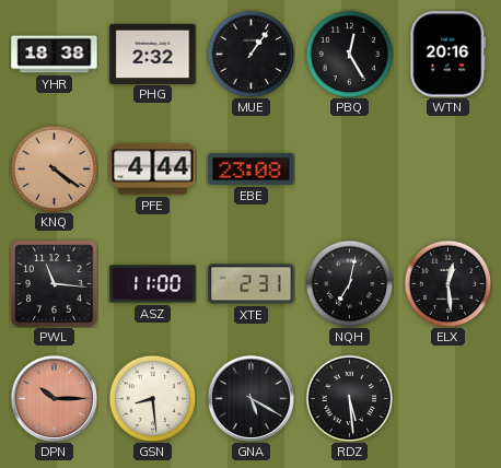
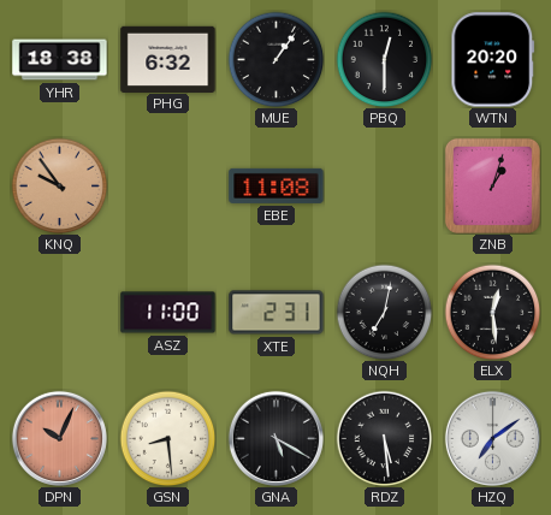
PHG: 2:32 -> 6:32 (168, 59)
PBQ: 12:25 -> 12:30 (384, 59)
WTN: 20:16 -> 20:20 (493, 60)
KNQ: 4:21 -> 9:54 (59, 185)
PFE: 4:44 -> none (153, 169)
EBE: 23:08 -> 11:08 (277, 185)
ZNB: none -> 1:03 (492, 185)
PWL: 11:16 -> none (55, 284)
DPN: 10:15 -> 10:04 (59, 438)
HZQ: none -> 7:09 (492, 438)
